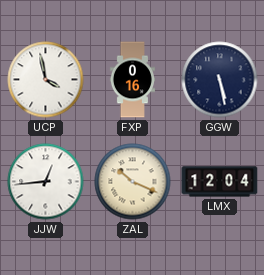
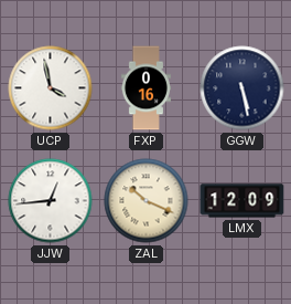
LMX: 12:04 -> 12:09 (242, 201)
